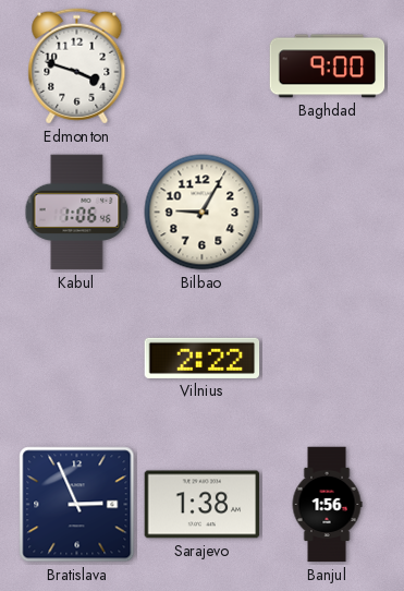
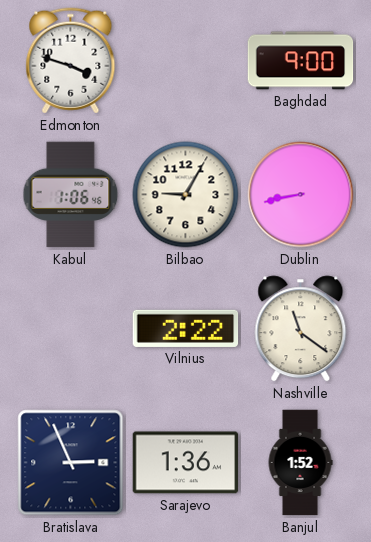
Dublin: none -> 8:43 (301, 195)
Nashville: none -> 11:21 (301, 329)
Sarajevo: 1:38 -> 1:36 (186, 463)
Banjul: 1:56 -> 1:52 (300, 463)
